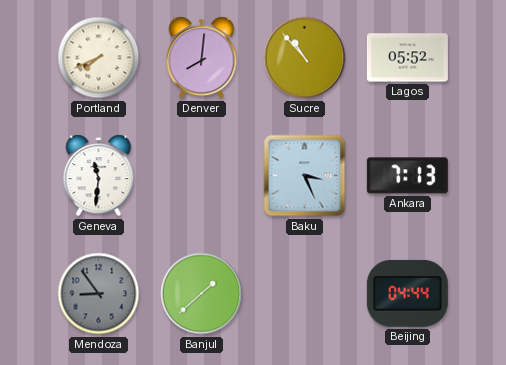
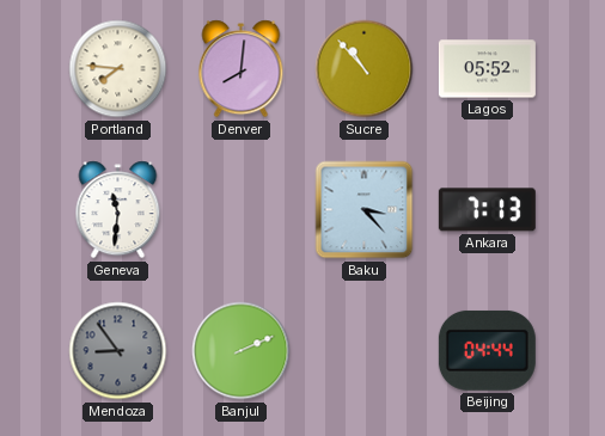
Portland: 7:41 -> 7:46 (118, 69)
Baku: 3:26 -> 3:23 (365, 210)
Banjul: 1:38 -> 2:11 (242, 351)
